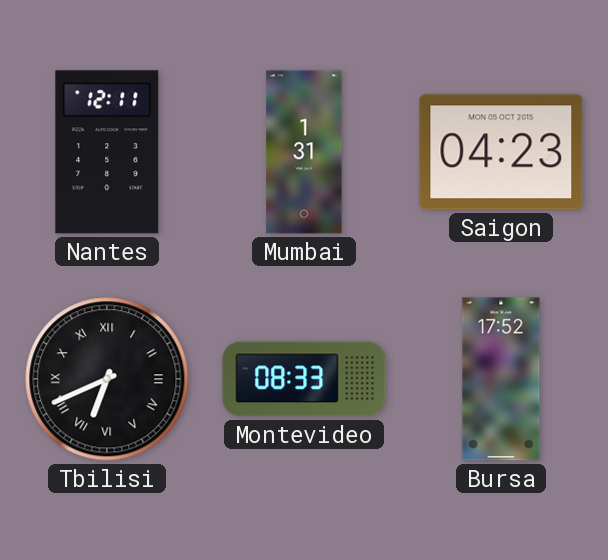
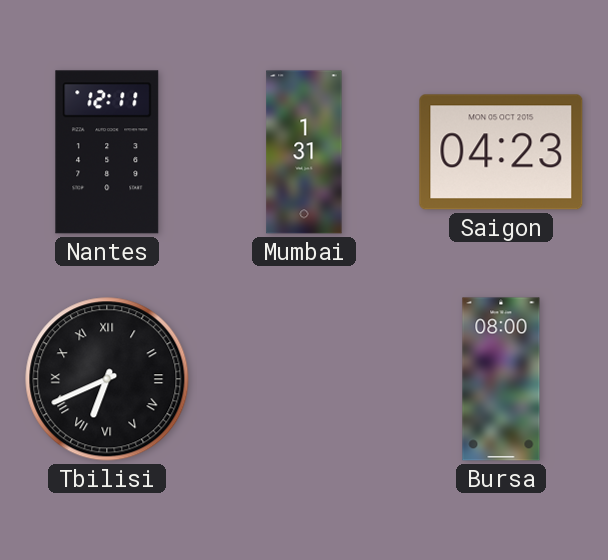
Montevideo: 08:33 -> none (304, 379)
Bursa: 17:52 -> 08:00 (501, 379)
